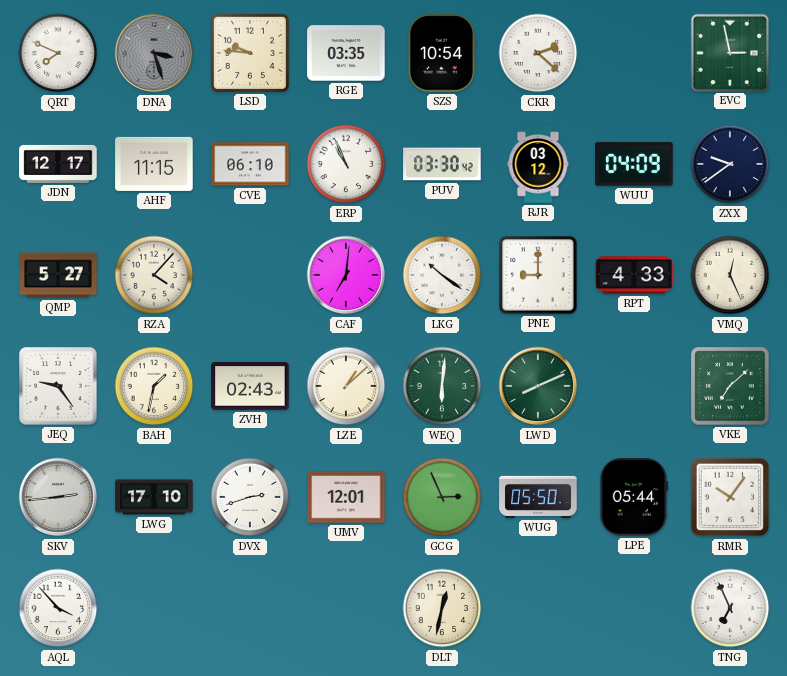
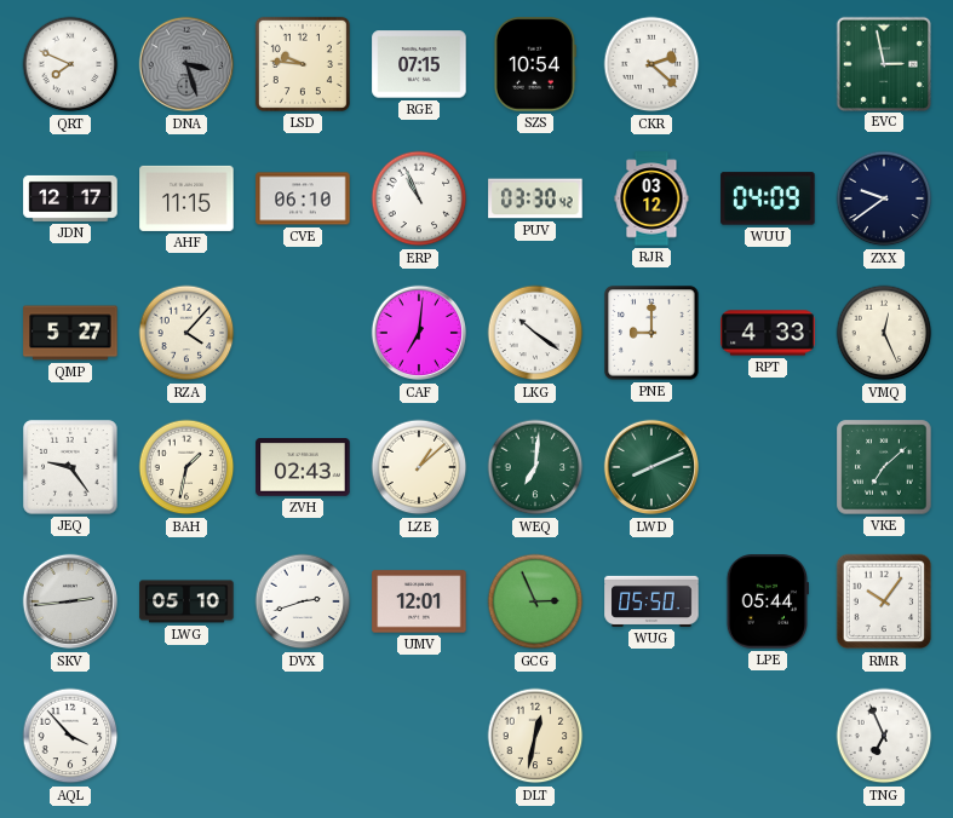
RGE: 03:35 -> 07:15 (419, 64)
WEQ: 6:01 -> 7:01 (535, 467)
LWG: 17:10 -> 05:10 (186, 601)
